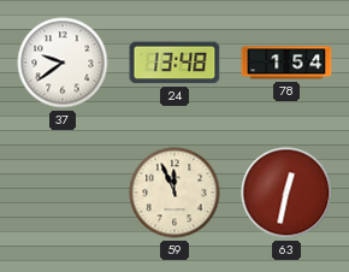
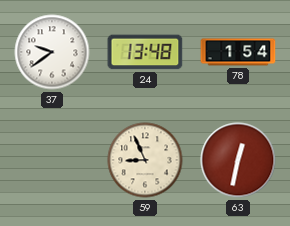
59: 11:56 -> 8:56 (145, 160)
